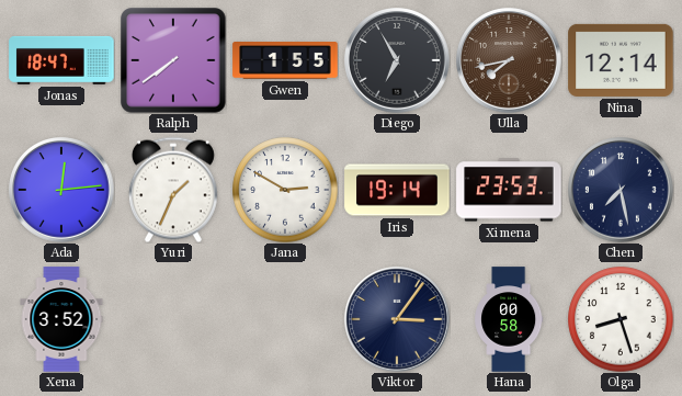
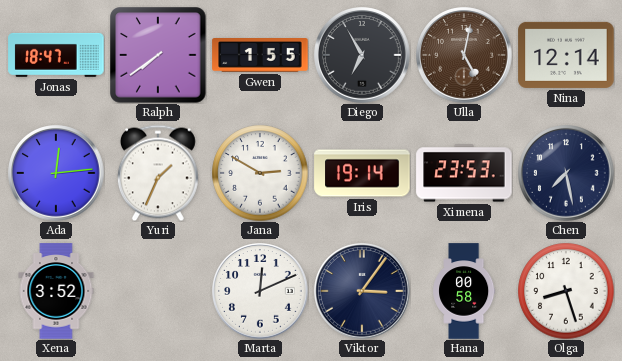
Ulla: 7:43 -> 5:02 (464, 55)
Marta: none -> 12:11 (260, 291)
